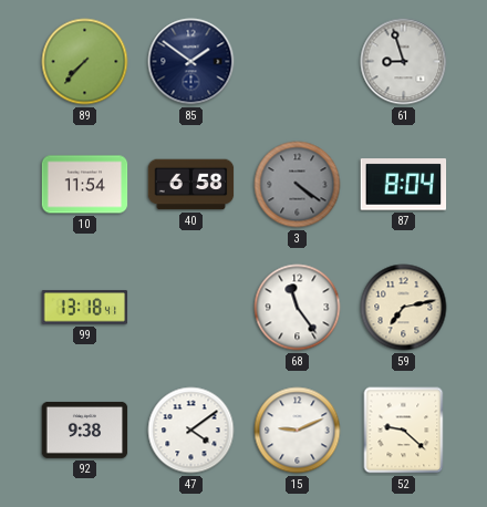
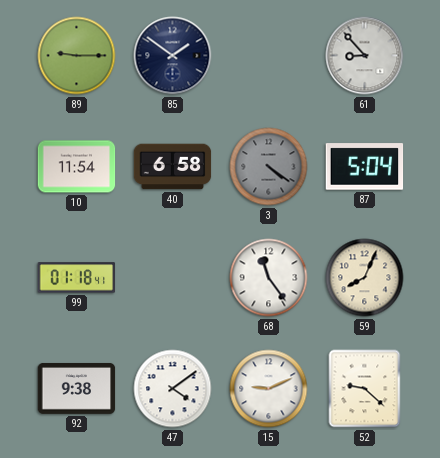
89: 7:37 -> 9:15 (77, 56)
61: 8:57 -> 8:53 (365, 56)
87: 8:04 -> 5:04 (365, 167)
99: 13:18 -> 01:18 (77, 278)
59: 7:13 -> 8:04 (365, 278)
